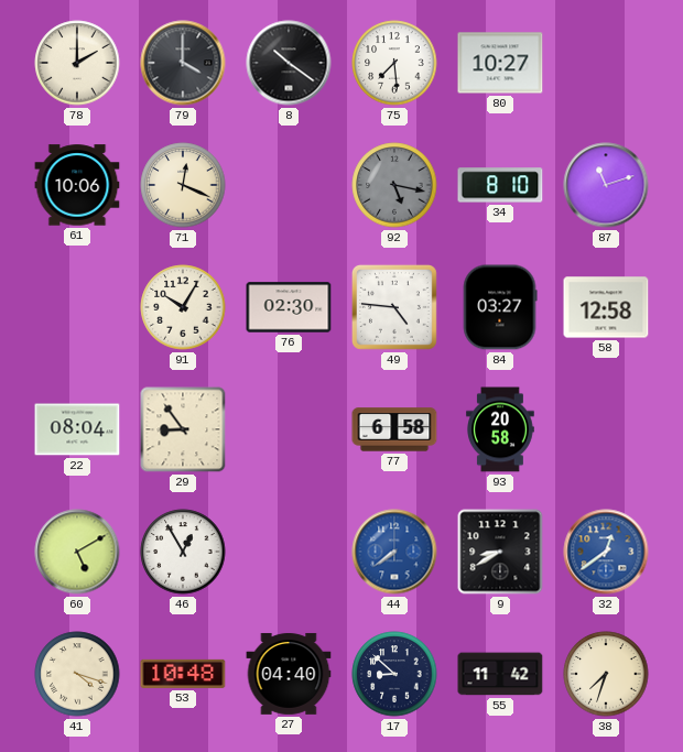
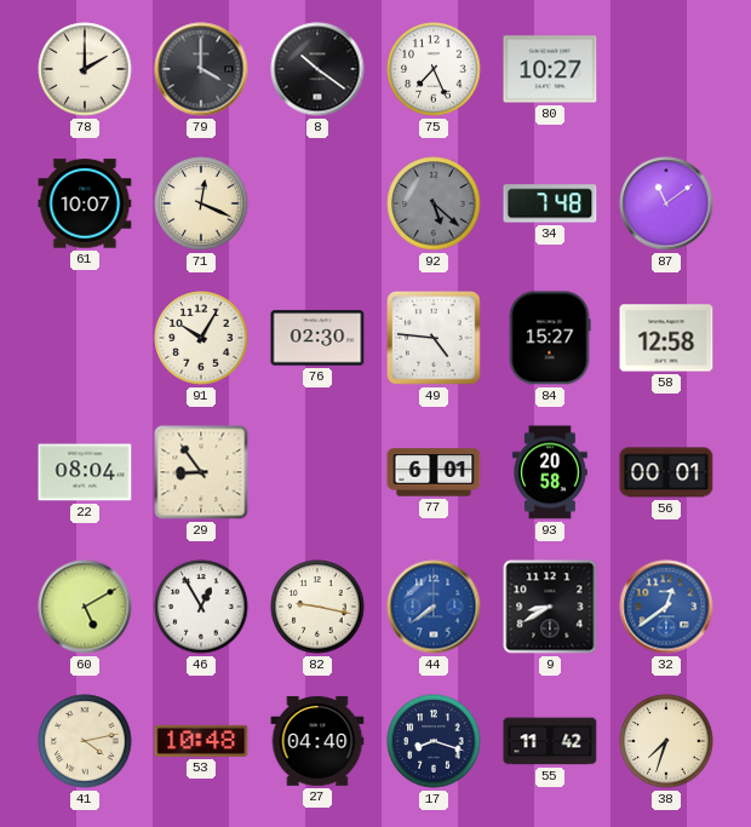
75: 7:29 -> 7:26 (434, 69)
61: 10:06 -> 10:07 (85, 203)
92: 5:17 -> 5:22 (434, 203)
34: 8:10 -> 7:48 (550, 203)
87: 11:12 -> 11:09 (666, 203)
84: 03:27 -> 15:27 (550, 338)
77: 6:58 -> 6:01 (434, 472)
56: none -> 00:01 (666, 472)
82: none -> 9:17 (317, 607)
41: 4:18 -> 4:13 (85, 741)
17: 8:52 -> 8:18 (434, 741)
